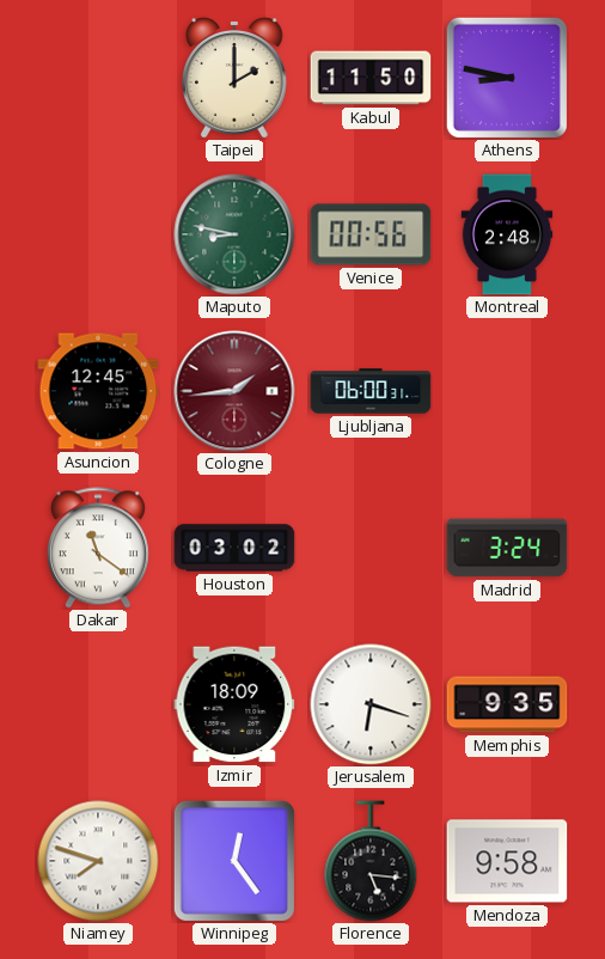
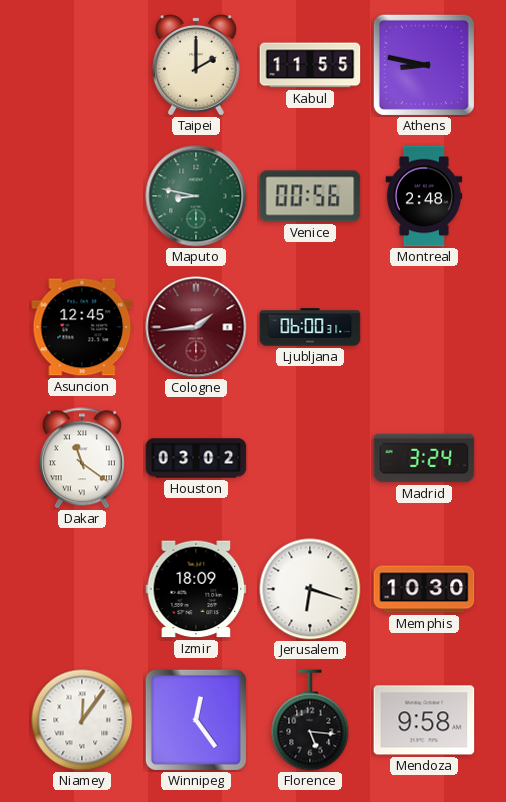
Kabul: 11:50 -> 11:55 (310, 65)
Memphis: 9:35 -> 10:30 (424, 589)
Niamey: 7:48 -> 12:06 (82, 720)
